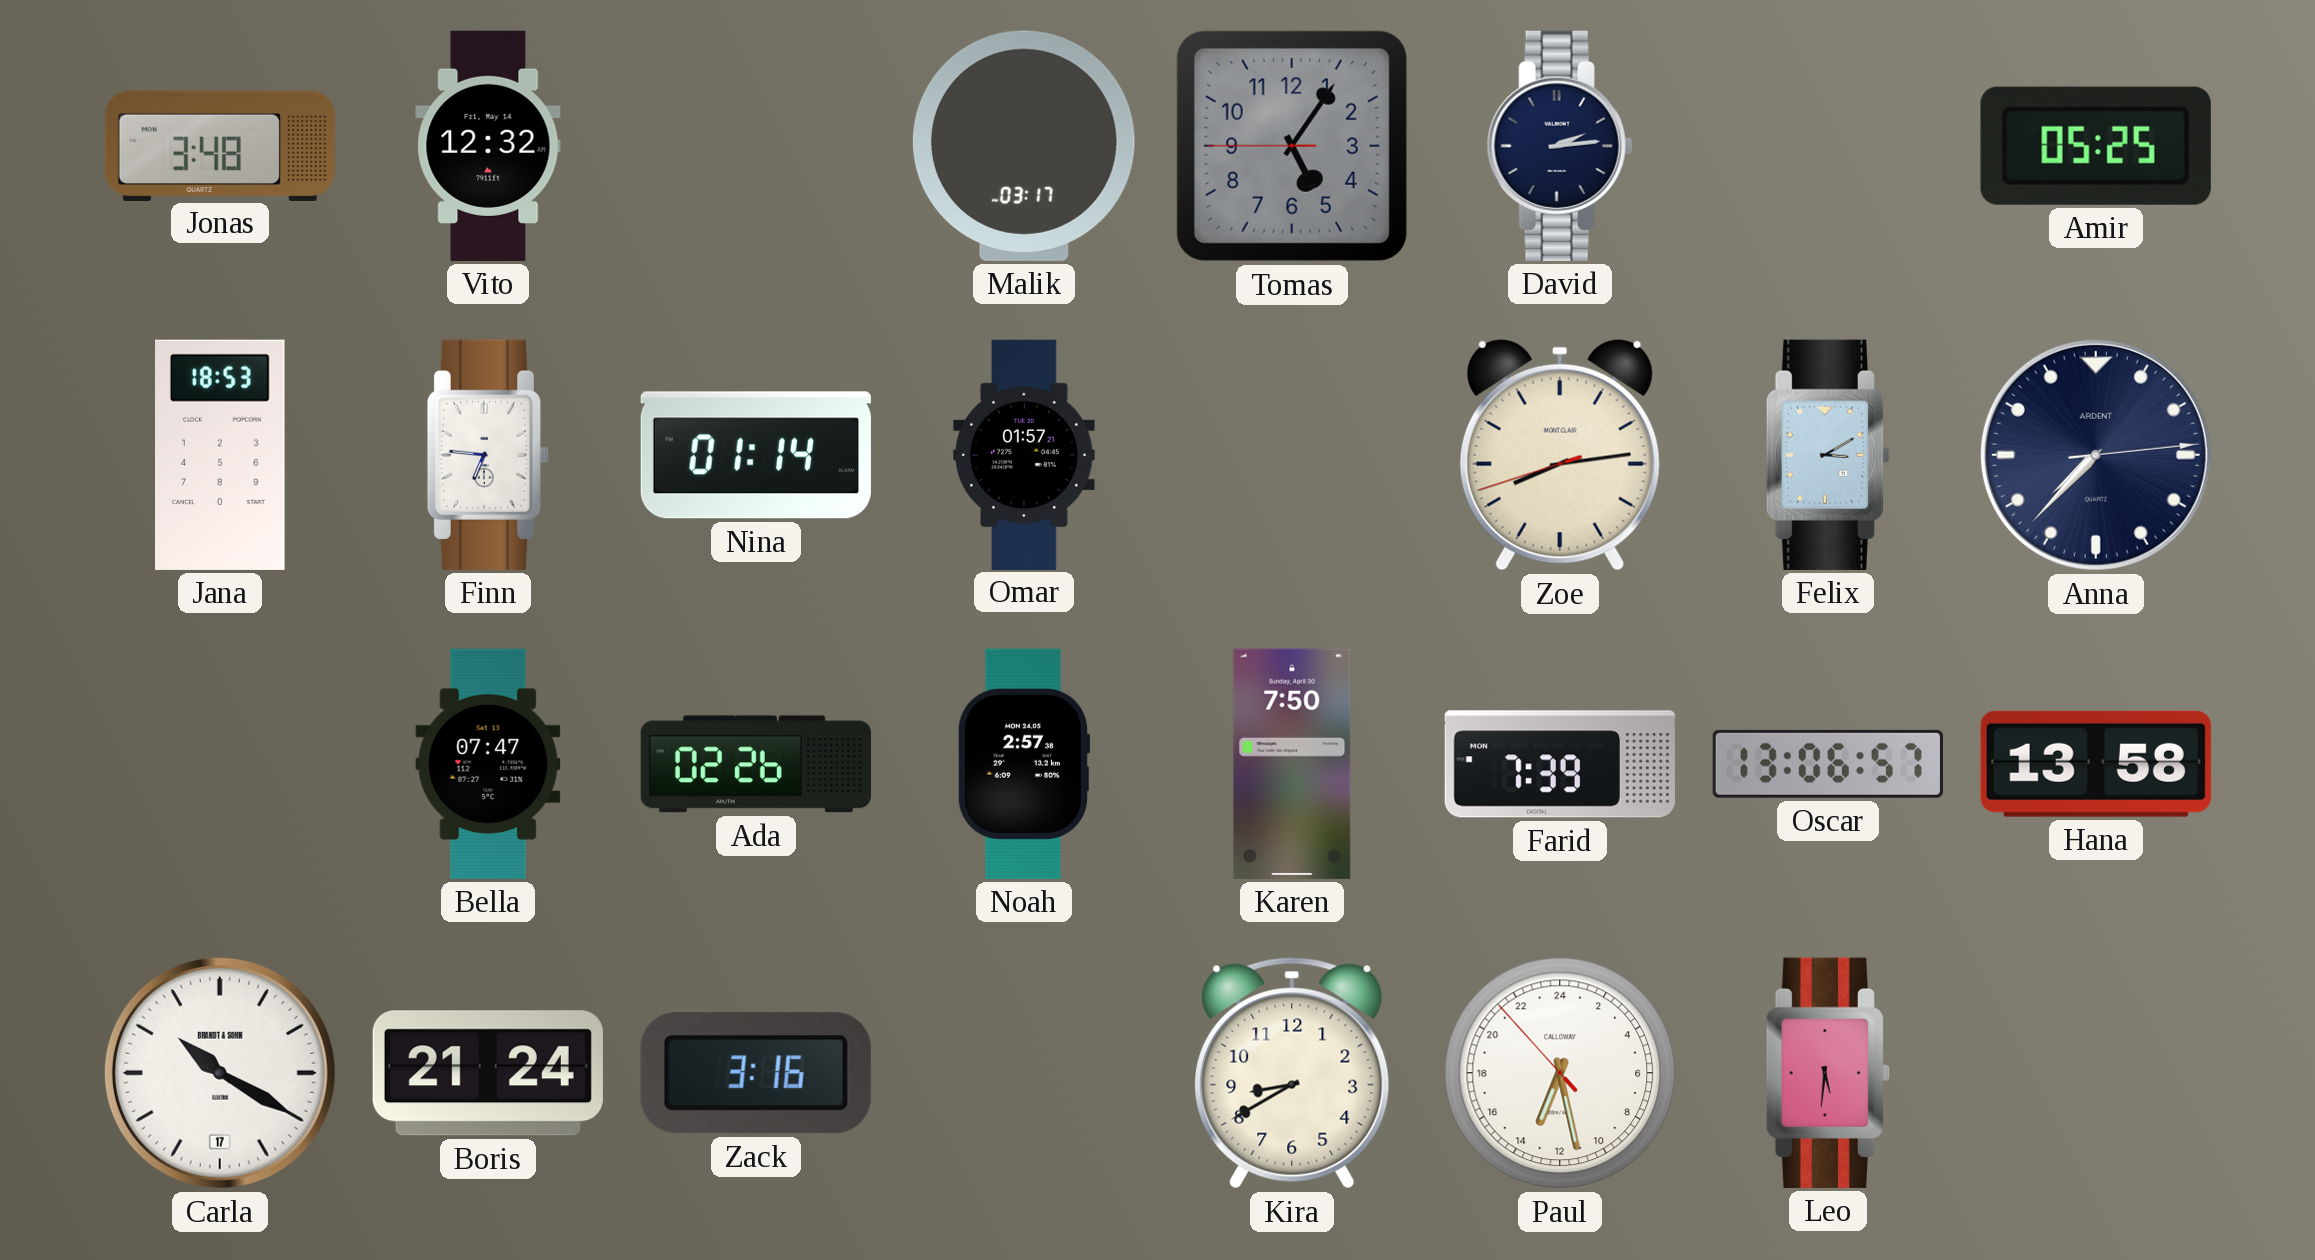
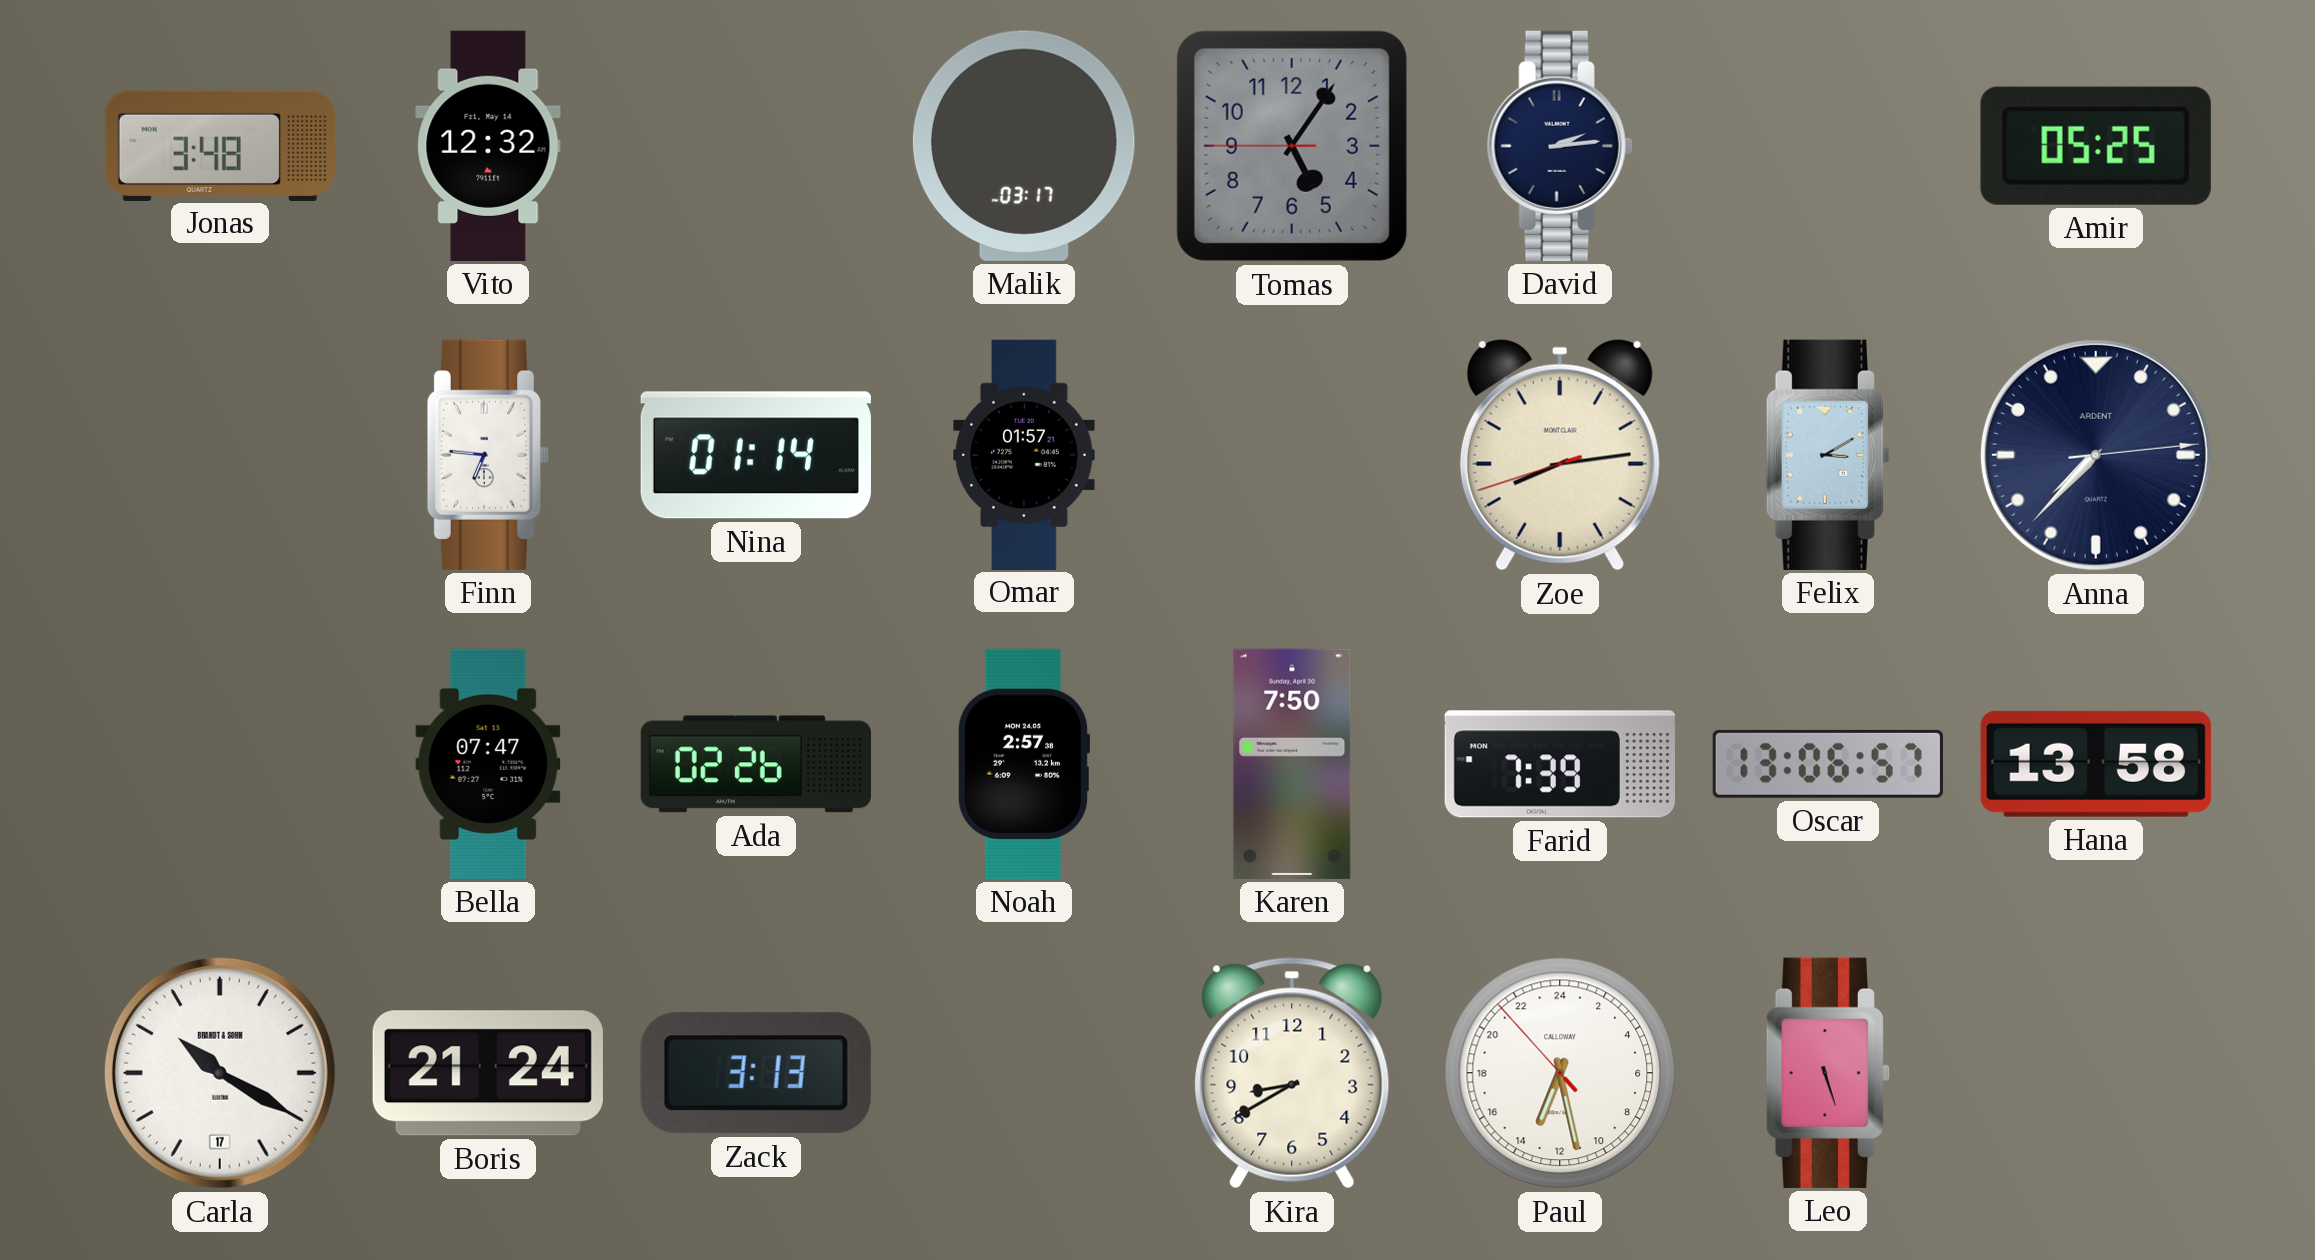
Jana: 18:53 -> none (221, 455)
Zack: 3:16 -> 3:13 (756, 1073)
Leo: 5:31 -> 5:27 (1828, 1073)
